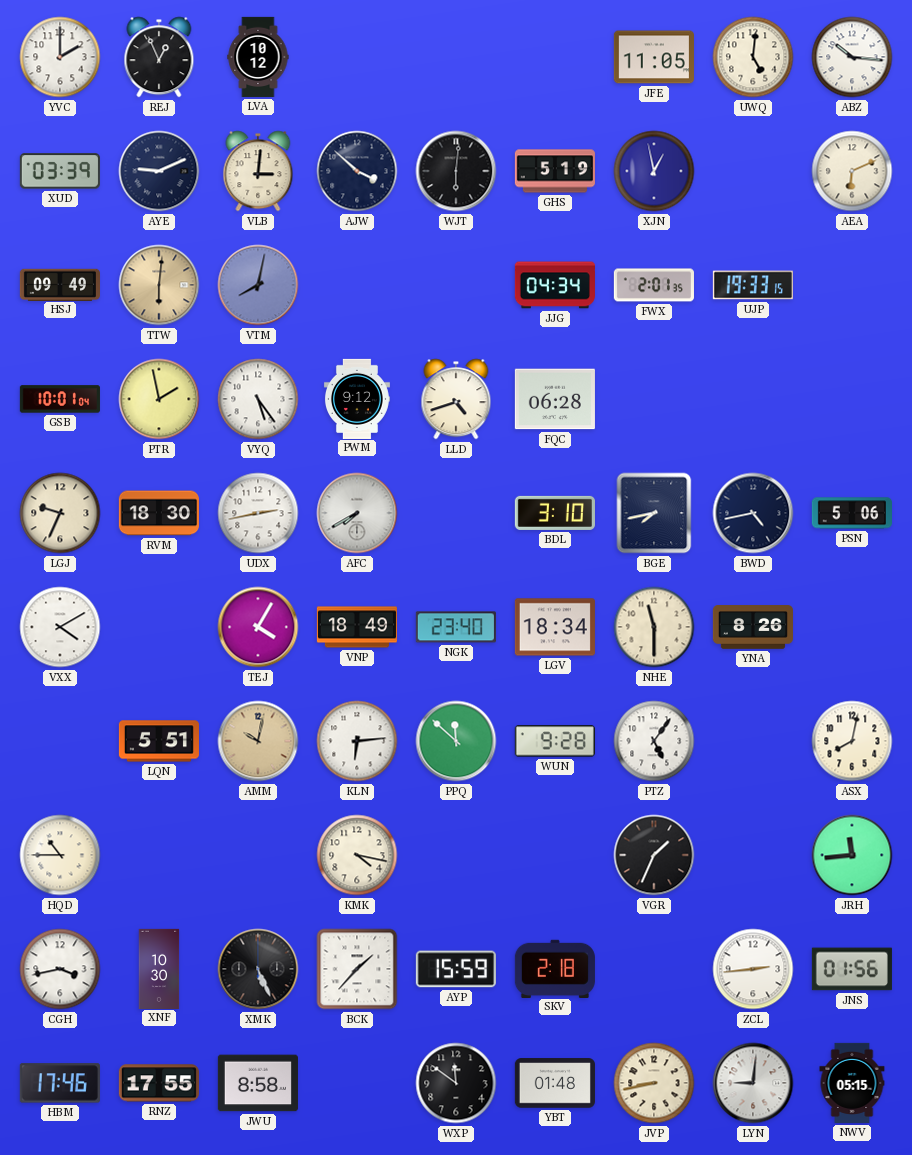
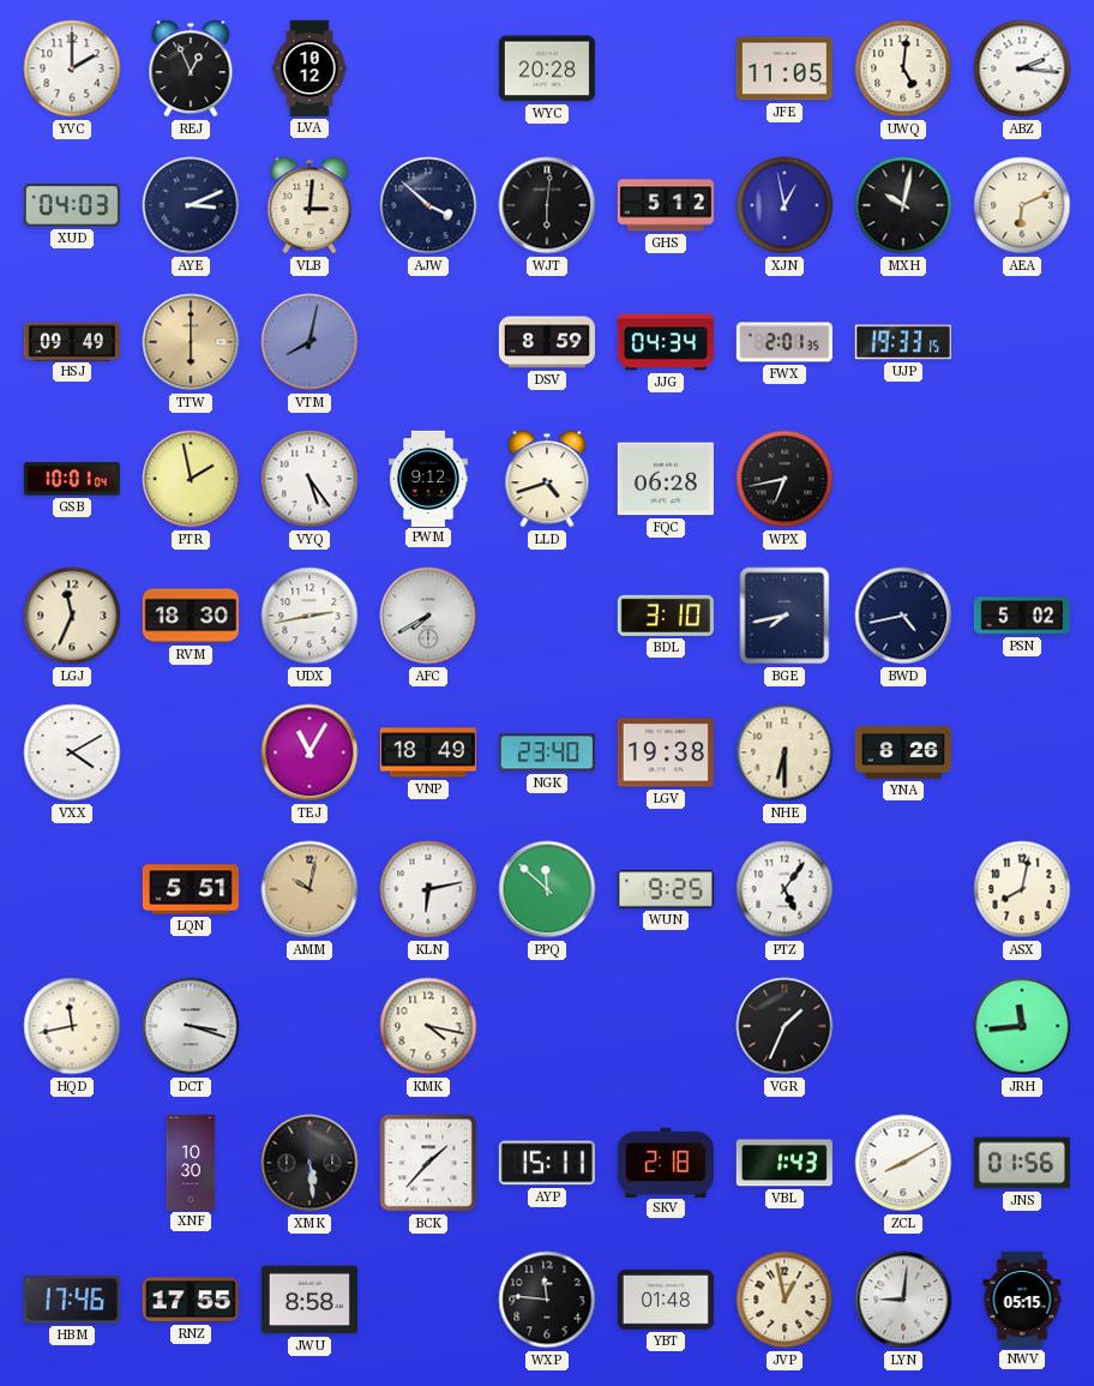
WYC: none -> 20:28 (547, 68)
ABZ: 10:16 -> 2:16 (1022, 68)
XUD: 03:39 -> 04:03 (72, 205)
AYE: 9:11 -> 3:11 (191, 205)
GHS: 5:19 -> 5:12 (666, 205)
MXH: none -> 10:02 (903, 205)
TTW: 6:01 -> 6:00 (191, 342)
DSV: none -> 8:59 (546, 342)
WPX: none -> 6:43 (785, 479)
LGJ: 9:34 -> 11:34 (72, 616)
PSN: 5:06 -> 5:02 (1022, 616)
TEJ: 4:05 -> 11:05 (309, 752)
LGV: 18:34 -> 19:38 (666, 752)
NHE: 11:30 -> 6:30 (785, 752)
KLN: 6:14 -> 6:13 (428, 889)
WUN: 9:28 -> 9:25 (666, 889)
HQD: 10:45 -> 11:43 (72, 1026)
DCT: none -> 3:18 (191, 1026)
CGH: 3:43 -> none (60, 969)
XMK: 5:26 -> 5:29 (309, 1163)
AYP: 15:59 -> 15:11 (547, 1163)
VBL: none -> 1:43 (785, 1163)
ZCL: 2:44 -> 8:10 (903, 1163)
WXP: 11:51 -> 11:46 (547, 1300)
JVP: 8:43 -> 12:58 (785, 1300)
